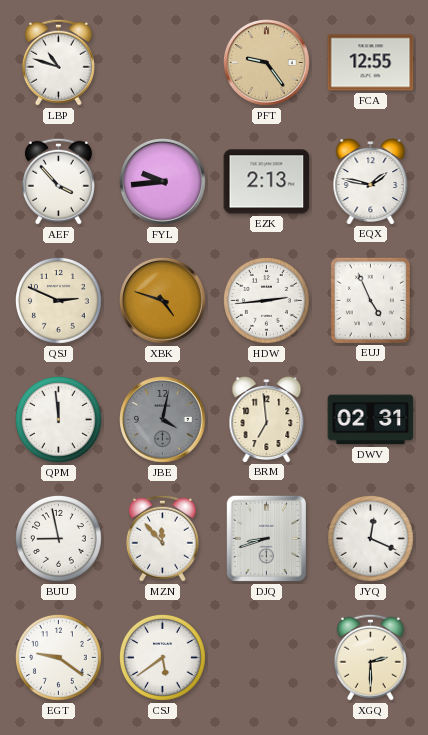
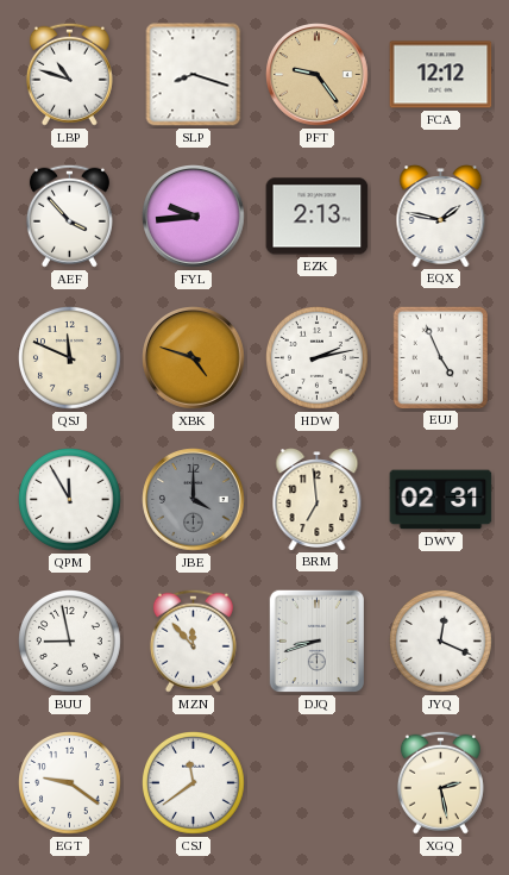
SLP: none -> 8:18 (194, 75)
FCA: 12:55 -> 12:12 (441, 75)
QSJ: 2:49 -> 11:49 (70, 358)
HDW: 2:44 -> 2:13 (318, 358)
QPM: 11:59 -> 11:55 (70, 500)
JBE: 4:02 -> 4:00 (194, 500)
CSJ: 5:39 -> 11:39 (194, 783)
XGQ: 2:30 -> 2:28 (440, 782)
